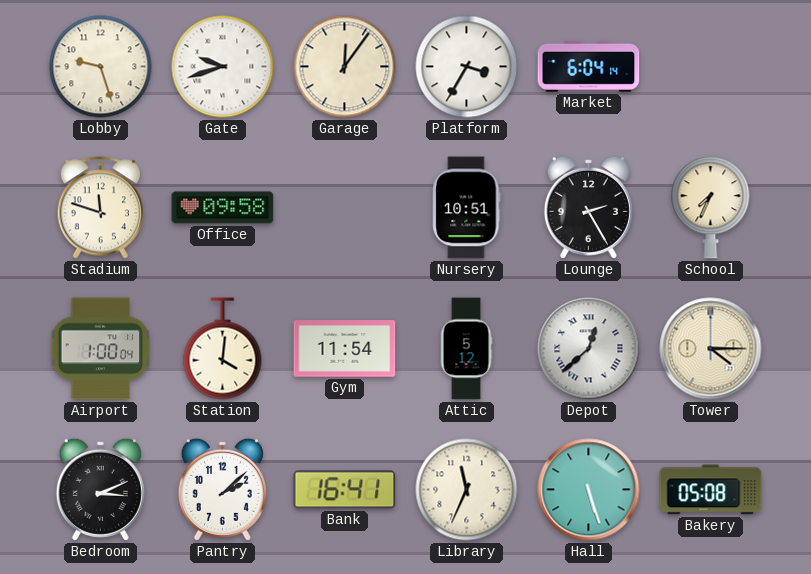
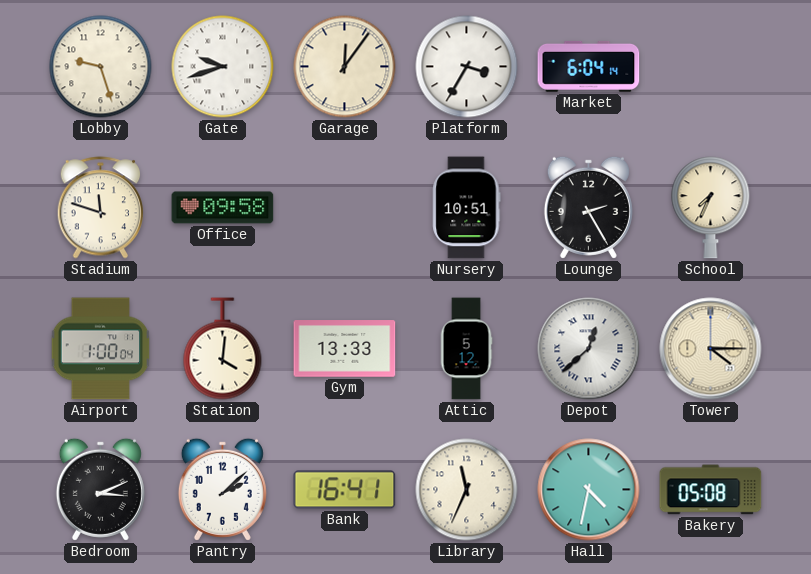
Gym: 11:54 -> 13:33 (345, 349)
Hall: 5:27 -> 4:32 (589, 490)
